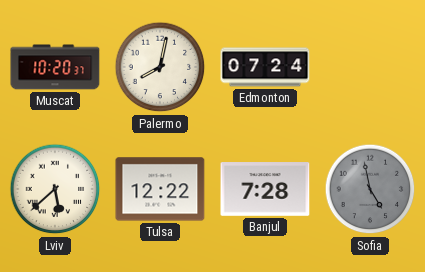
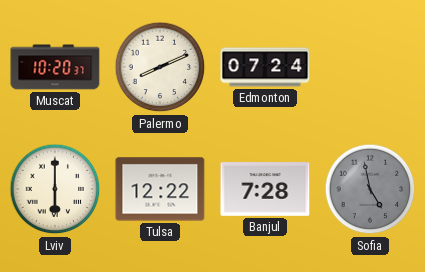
Palermo: 8:02 -> 8:11 (160, 67)
Lviv: 5:38 -> 6:00 (55, 189)
